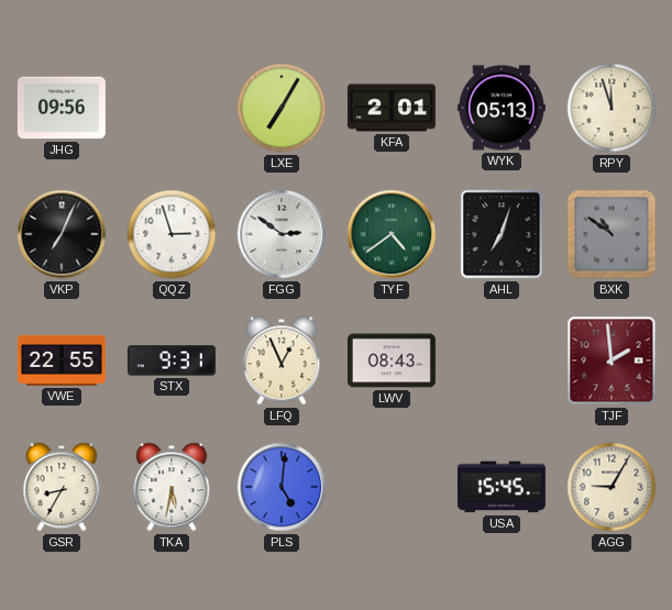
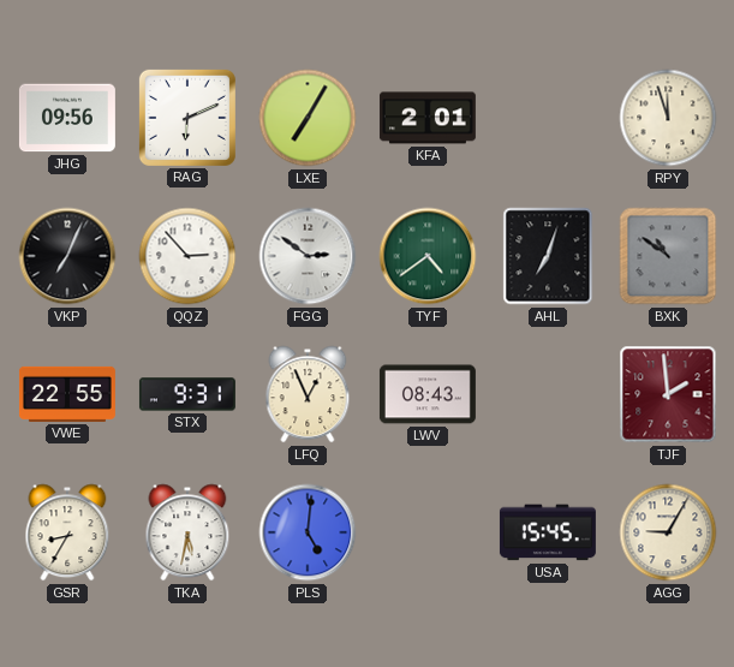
RAG: none -> 6:11 (187, 118)
WYK: 05:13 -> none (502, 108)
QQZ: 2:57 -> 2:53 (187, 256)
